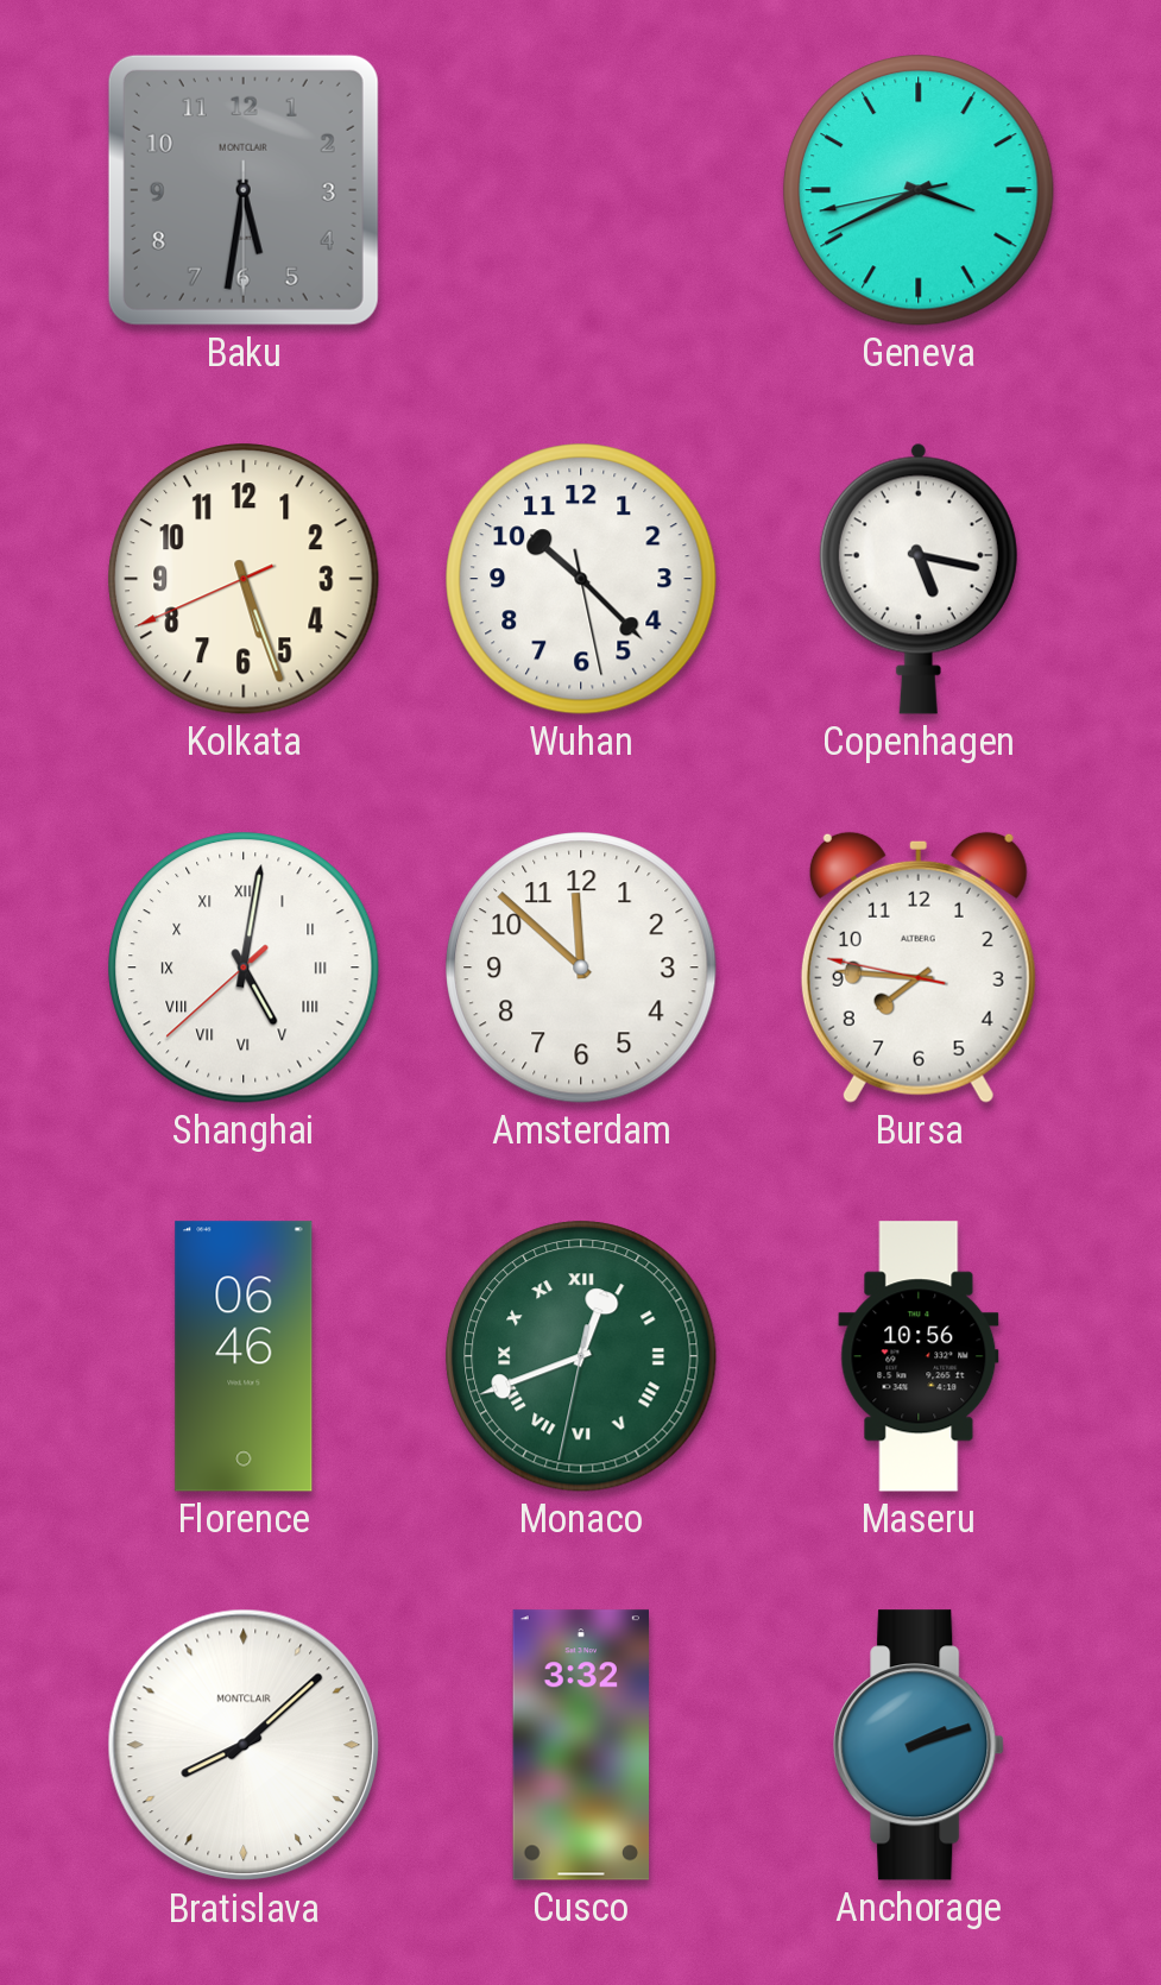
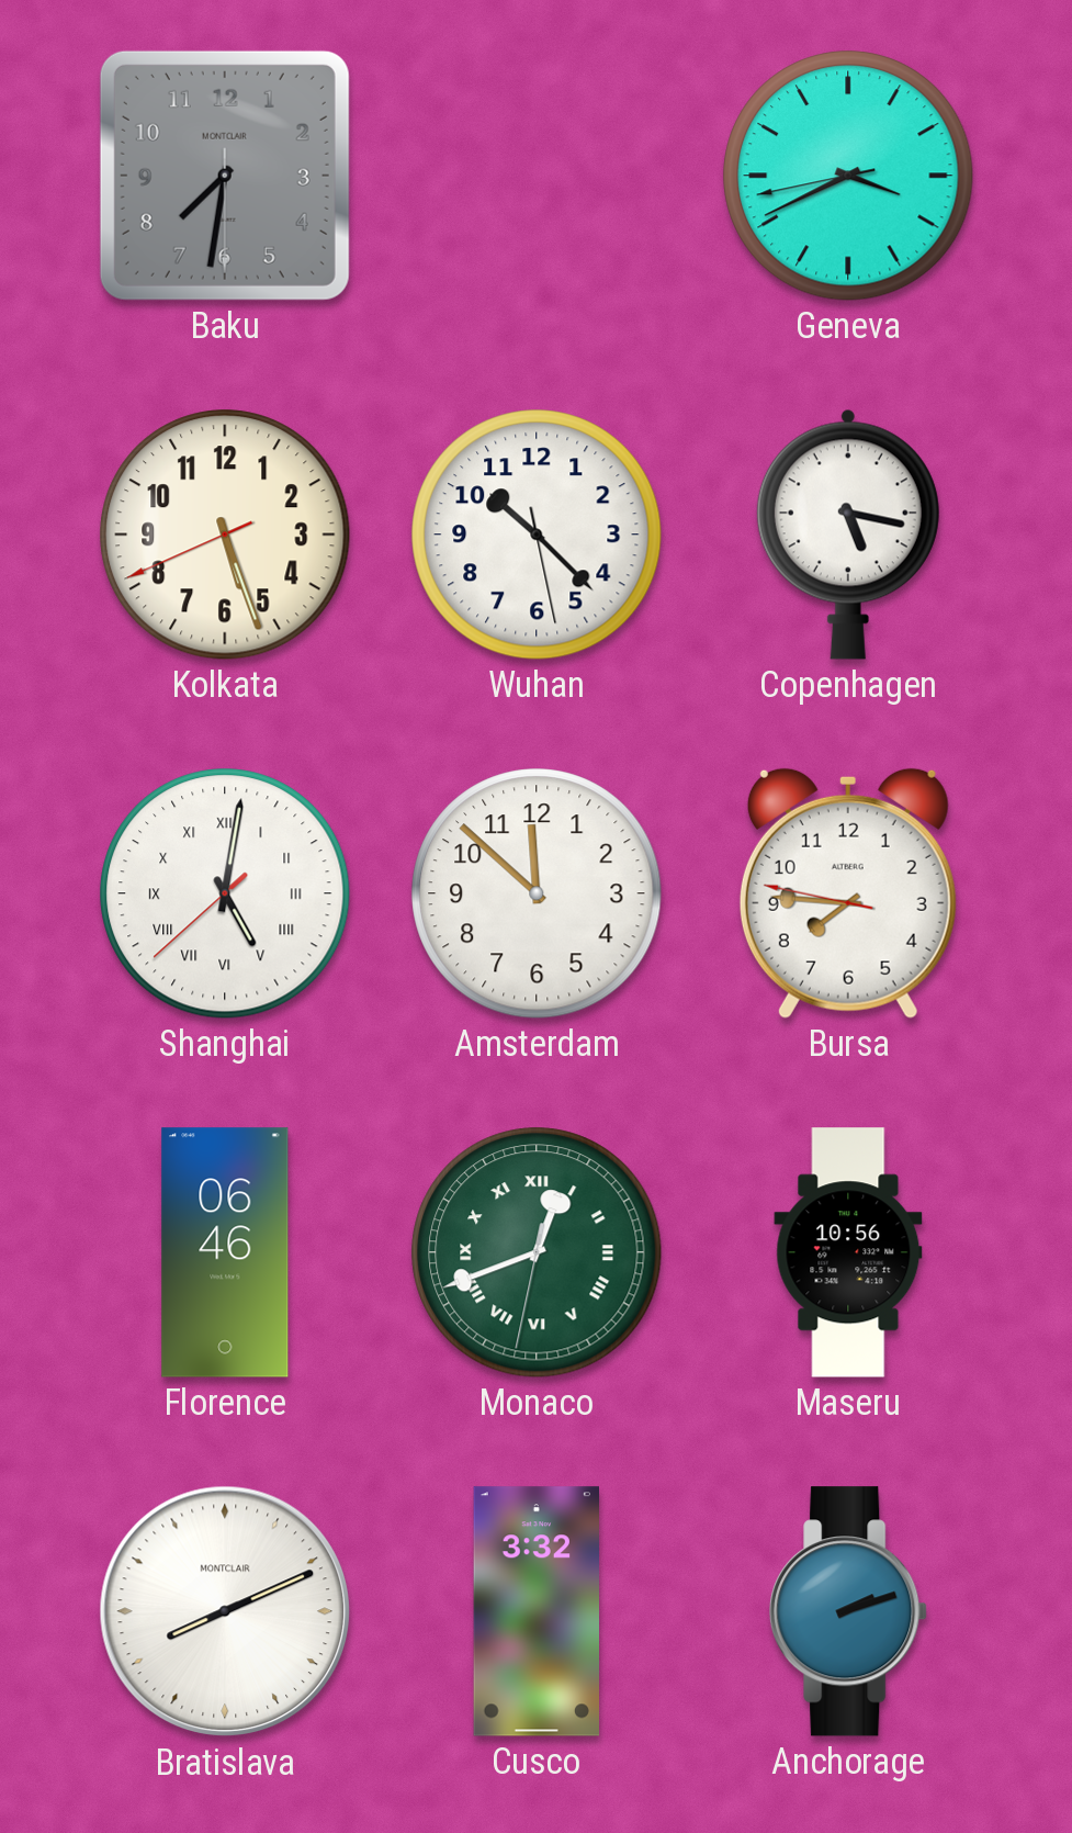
Baku: 5:31 -> 7:31 (225, 176)
Bratislava: 8:08 -> 8:11 (225, 1611)
